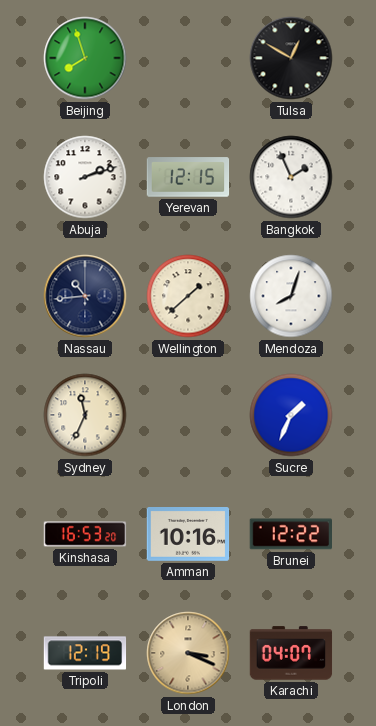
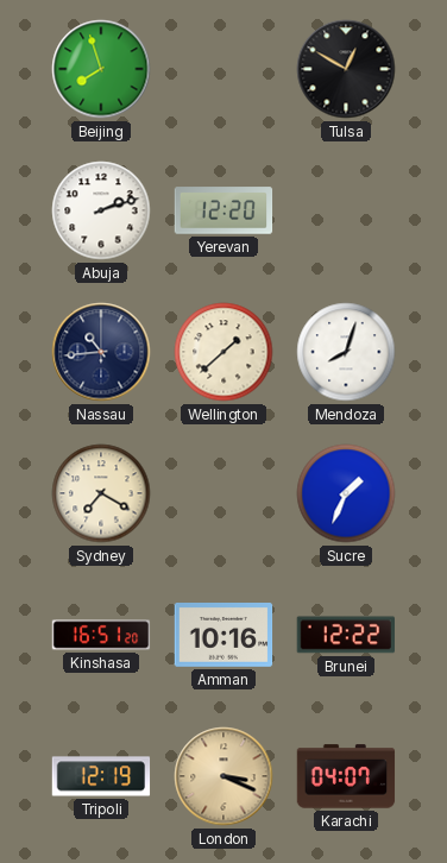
Yerevan: 12:15 -> 12:20 (223, 210)
Bangkok: 1:56 -> none (291, 177)
Sydney: 11:34 -> 7:20 (101, 493)
Kinshasa: 16:53 -> 16:51 (101, 635)
